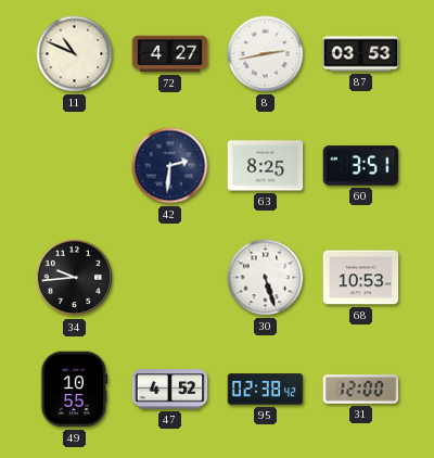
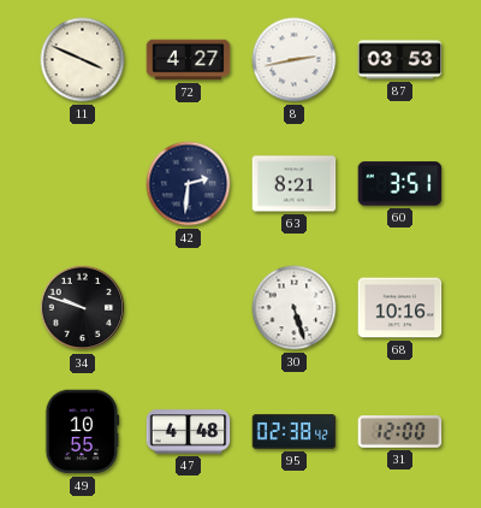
11: 10:49 -> 3:49 (83, 60)
63: 8:25 -> 8:21 (295, 184)
34: 9:44 -> 9:48 (83, 308)
68: 10:53 -> 10:16 (400, 308)
47: 4:52 -> 4:48 (189, 432)
